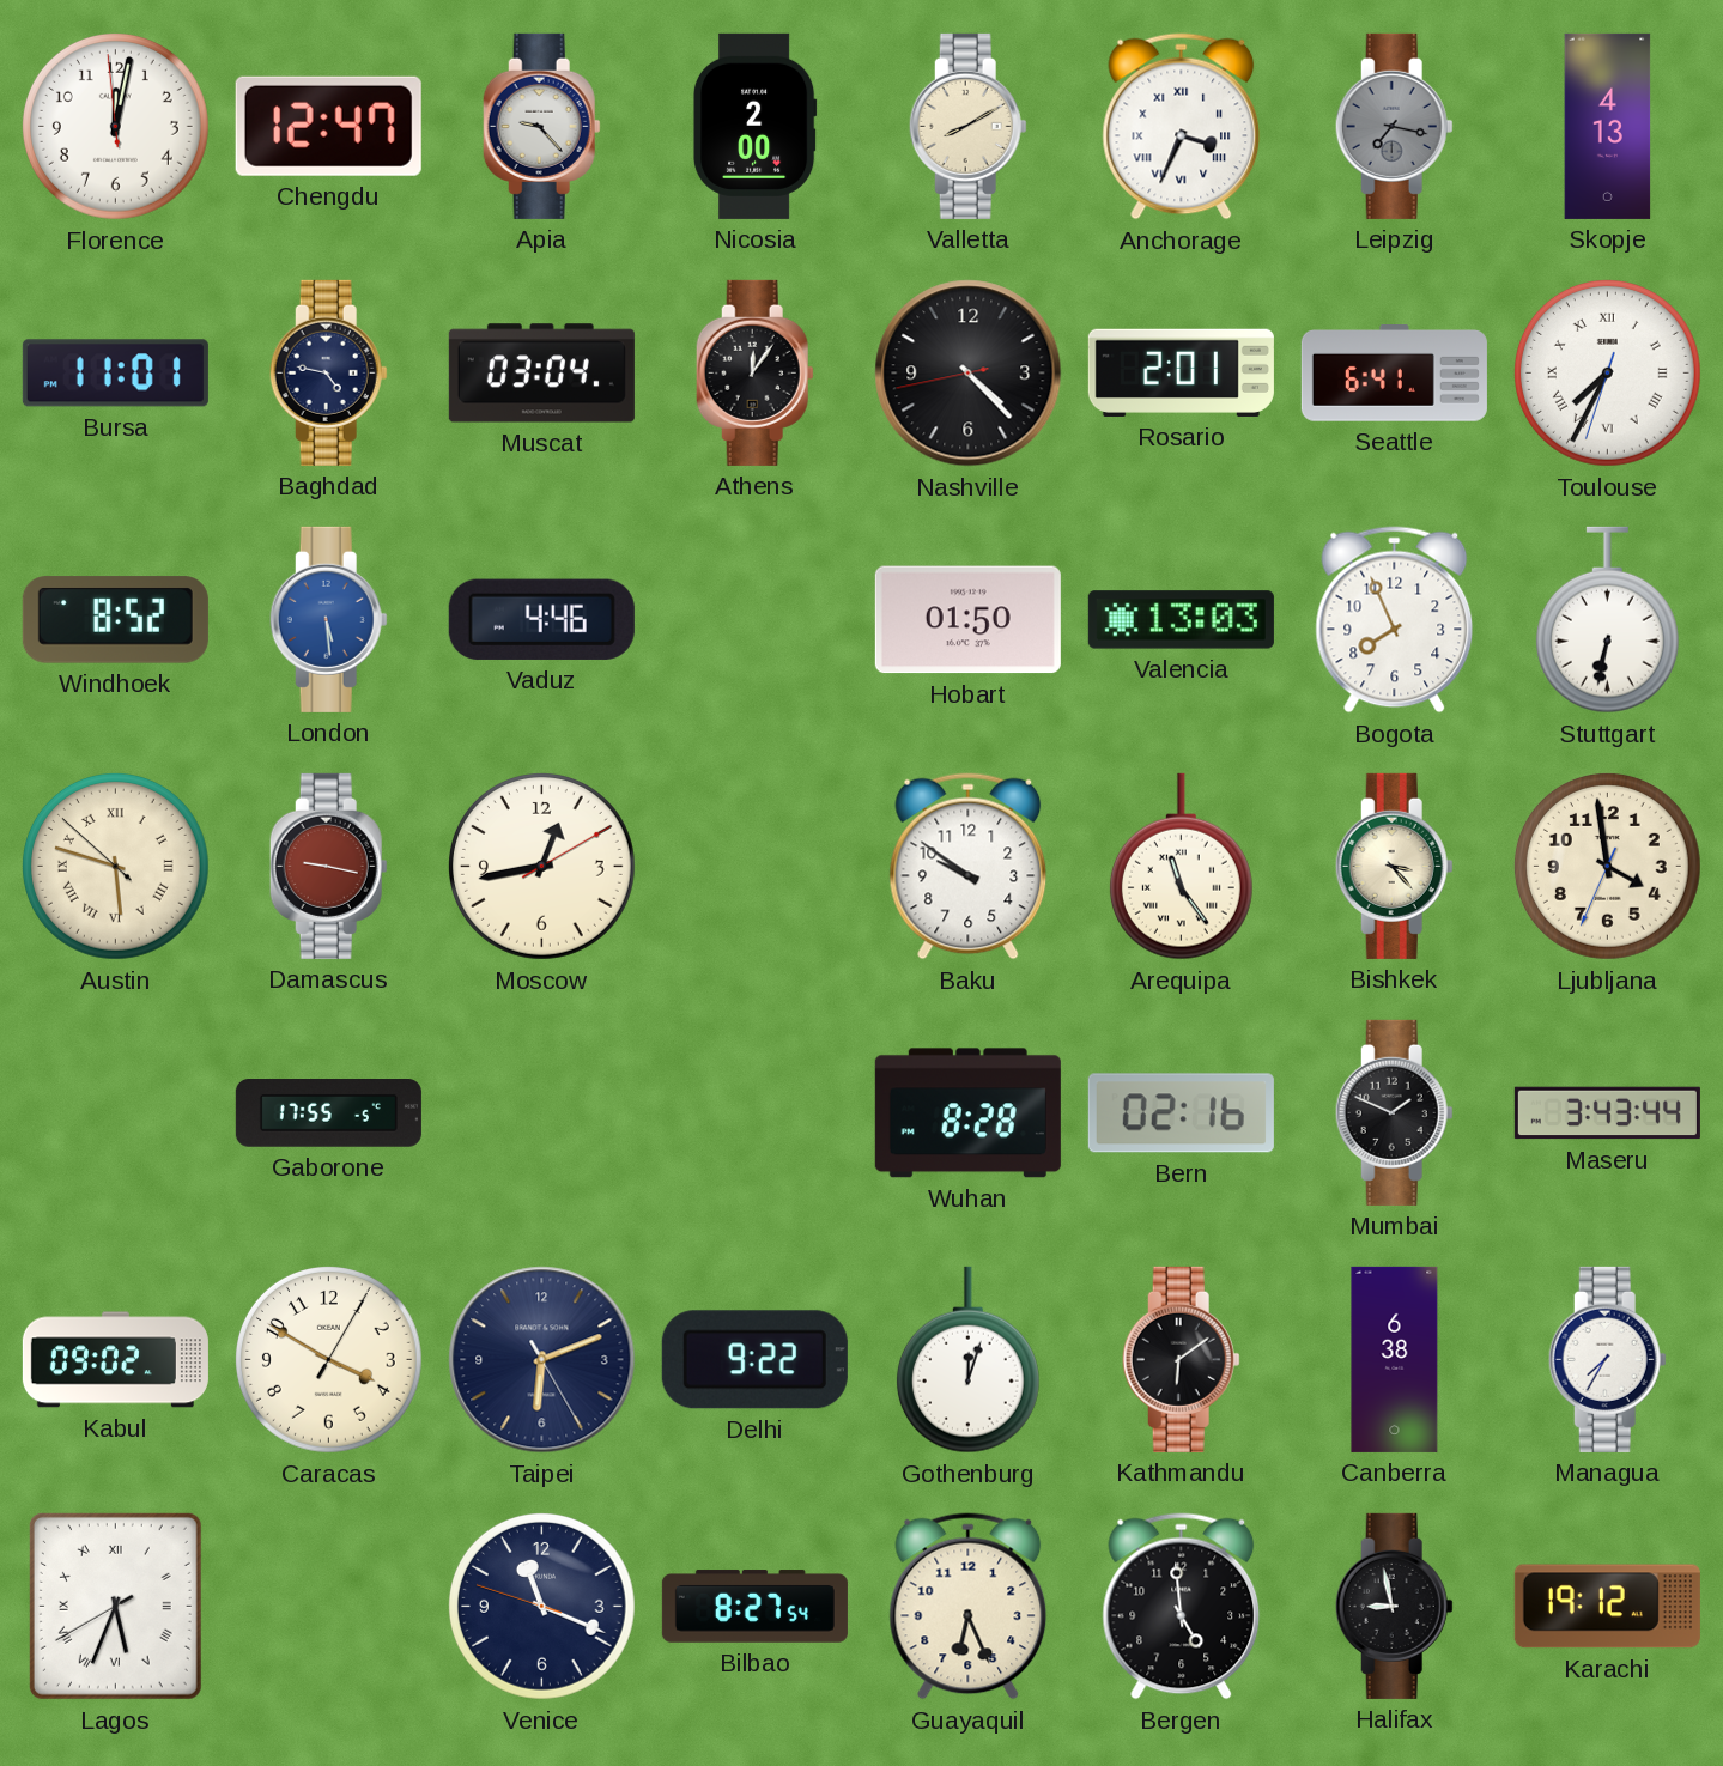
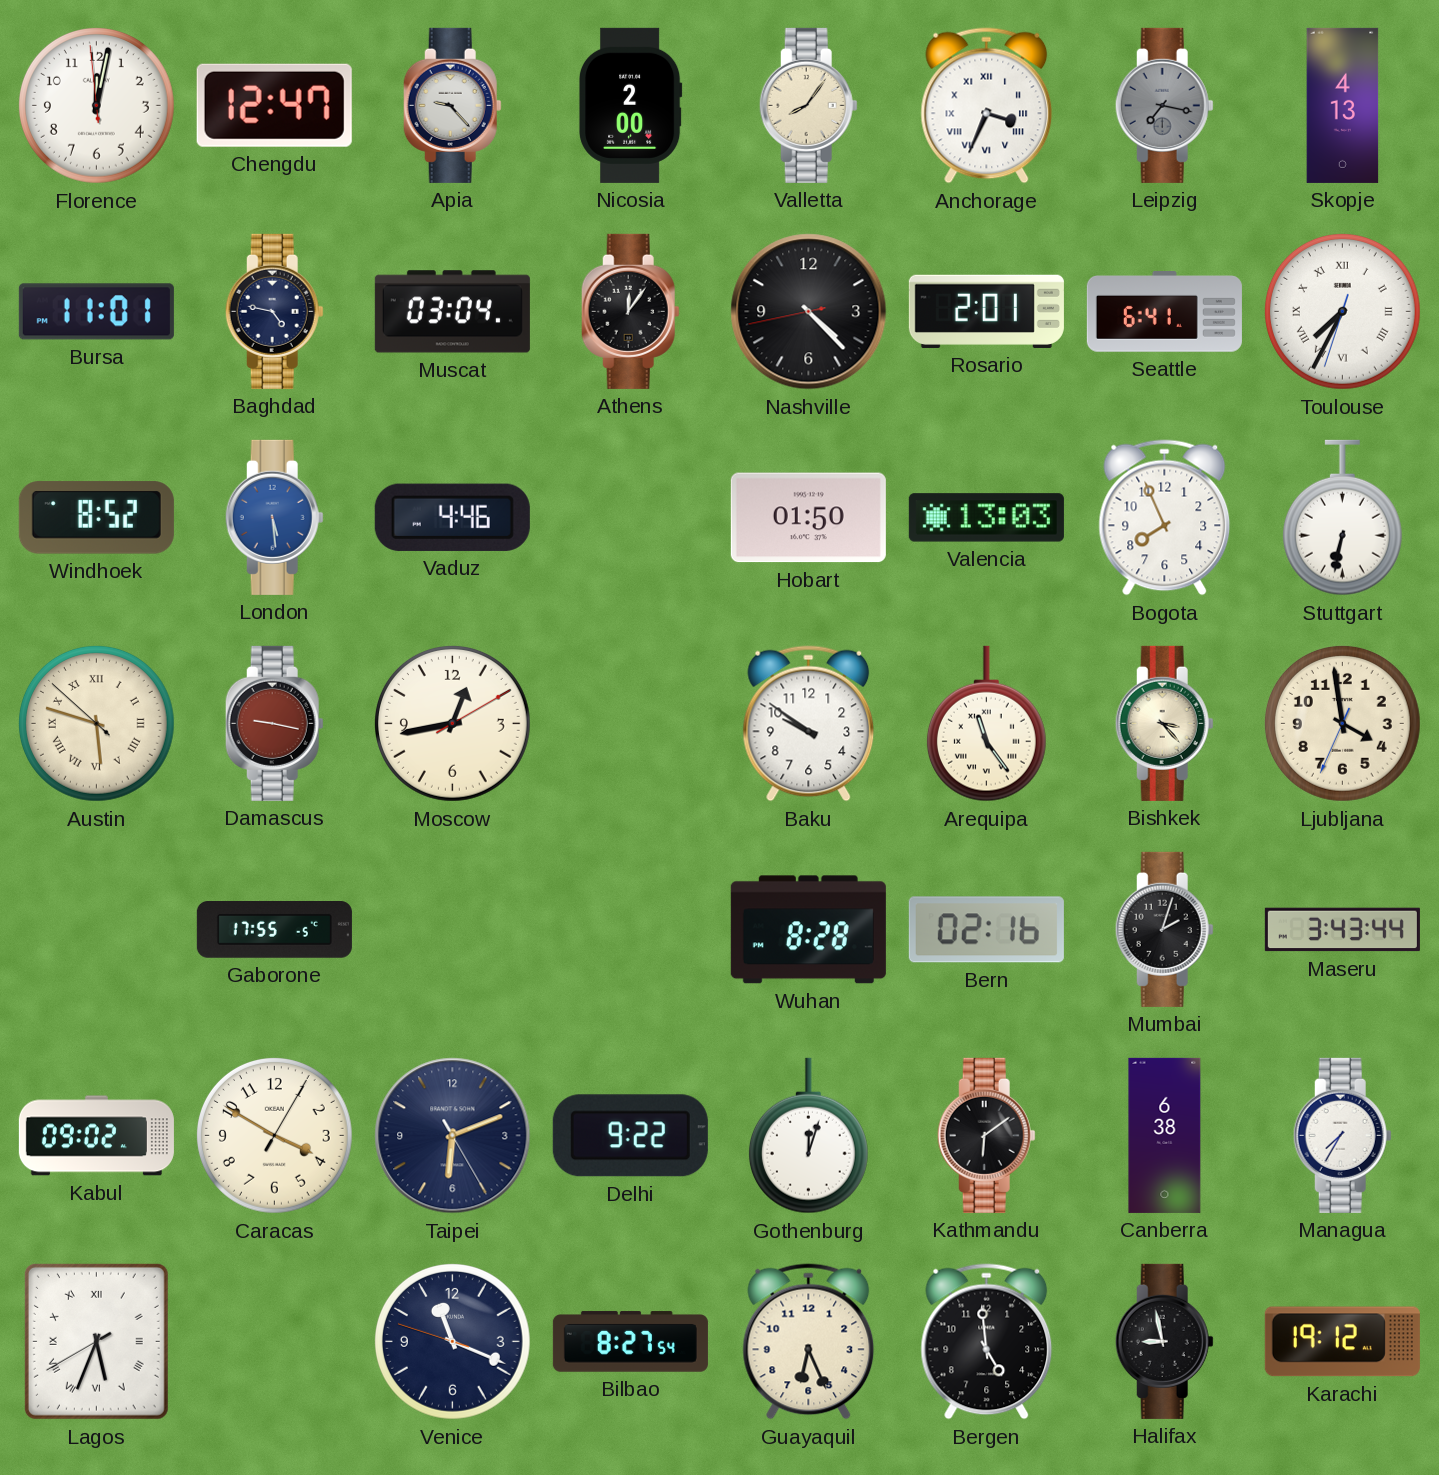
Valletta: 8:10 -> 8:06 (808, 105)
Mumbai: 1:49 -> 2:03 (1164, 929)
